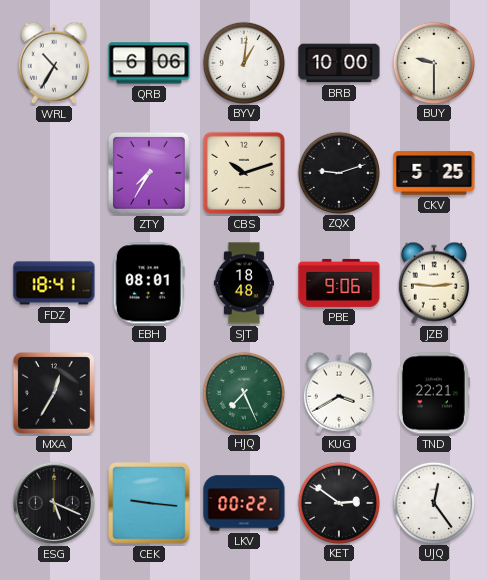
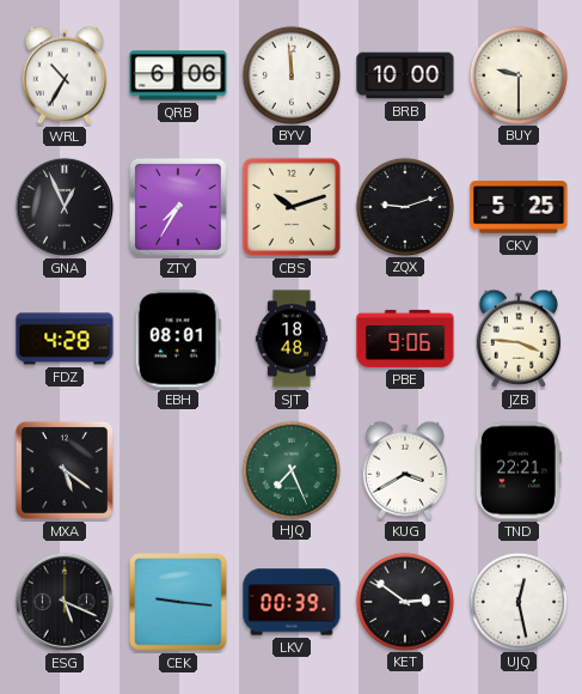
BYV: 1:01 -> 11:59 (290, 74)
GNA: none -> 12:56 (65, 207)
FDZ: 18:41 -> 4:28 (65, 339)
JZB: 2:46 -> 3:46 (519, 339)
MXA: 12:35 -> 5:21 (65, 470)
LKV: 00:22 -> 00:39 (292, 602)
UJQ: 12:24 -> 12:28 (517, 601)
